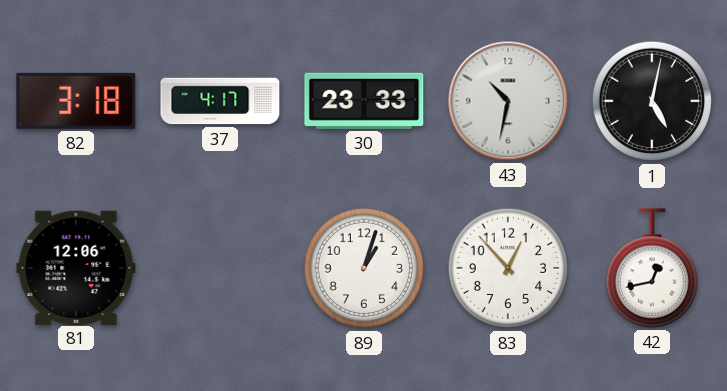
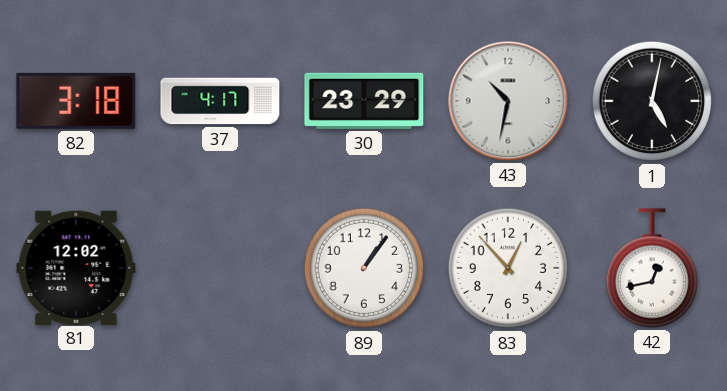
30: 23:33 -> 23:29 (364, 101)
81: 12:06 -> 12:02 (76, 267)
89: 1:03 -> 1:06 (364, 268)
